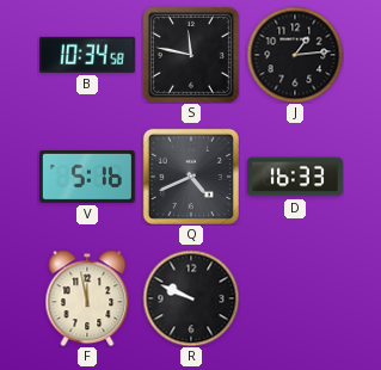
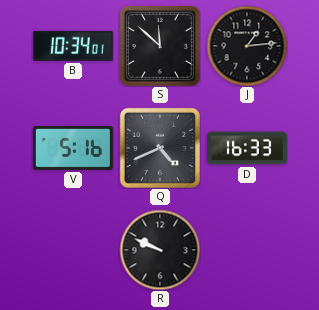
B: 10:34:58 -> 10:34:01 (73, 46)
S: 11:47 -> 11:52 (160, 46)
F: 11:58 -> none (87, 298)
